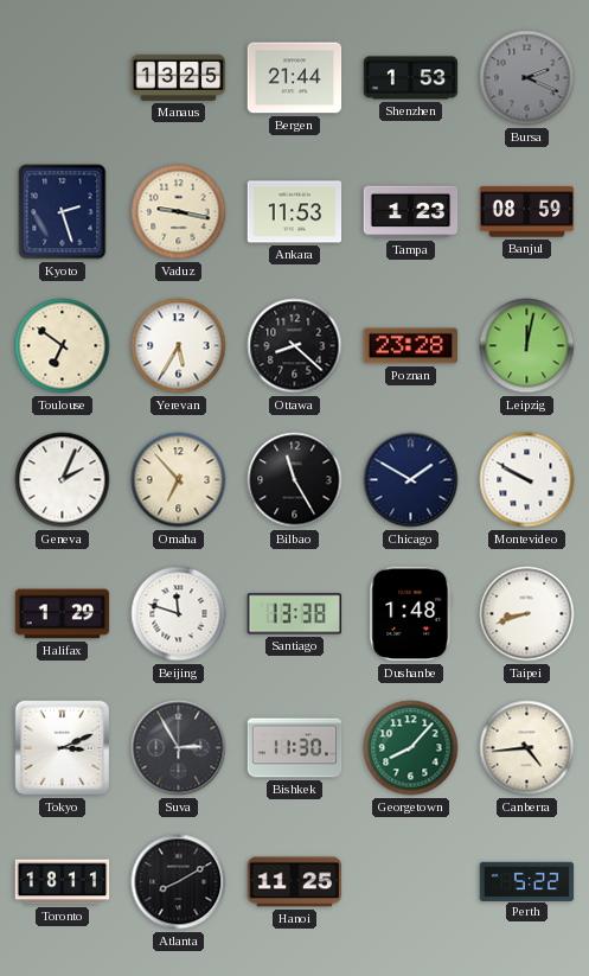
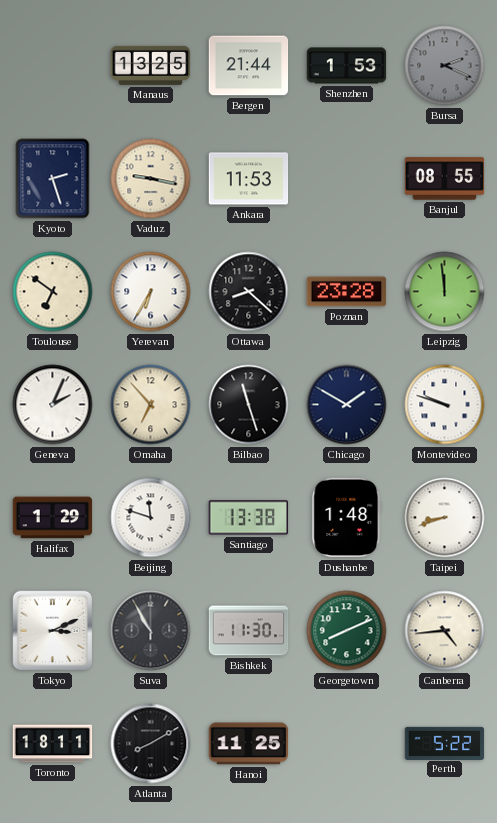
Tampa: 1:23 -> none (411, 212)
Banjul: 08:59 -> 08:55 (445, 179)
Yerevan: 5:35 -> 6:35 (151, 292)
Leipzig: 12:02 -> 11:59 (445, 292)
Bilbao: 11:25 -> 11:27 (249, 405)
Montevideo: 9:50 -> 9:48 (445, 405)
Suva: 2:55 -> 10:55 (151, 631)
Georgetown: 8:07 -> 8:11 (347, 631)
